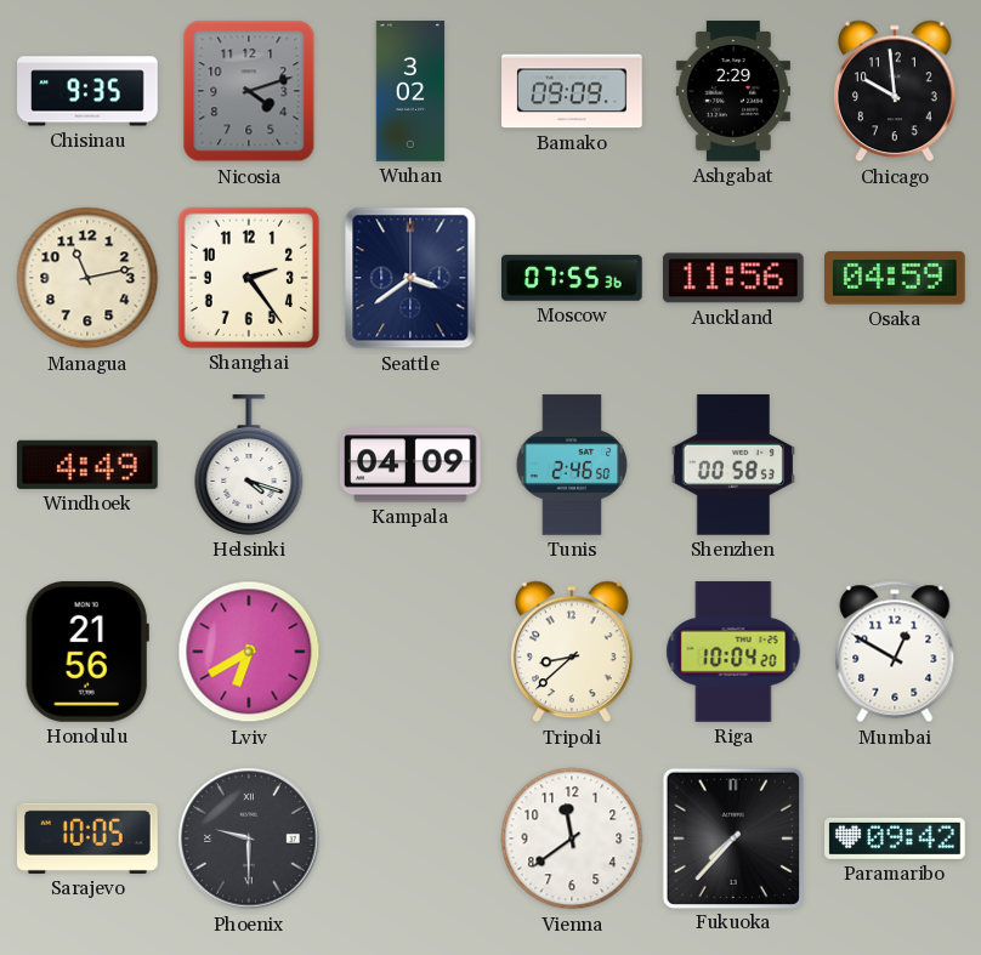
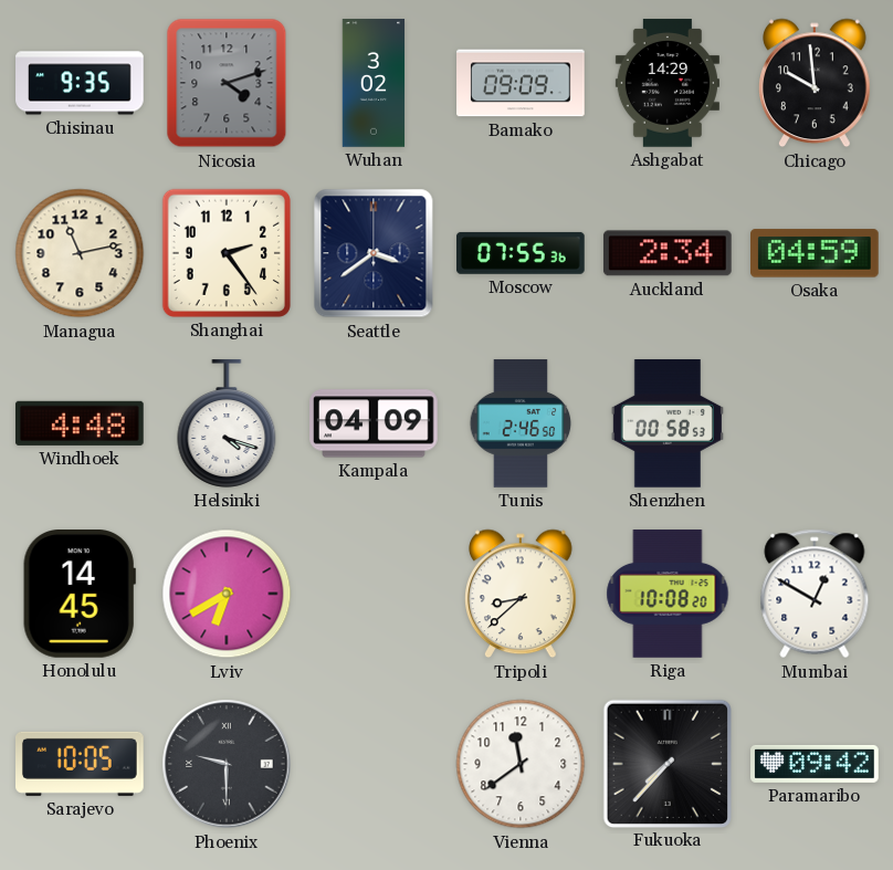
Ashgabat: 2:29 -> 14:29 (668, 83)
Auckland: 11:56 -> 2:34 (668, 253)
Windhoek: 4:49 -> 4:48 (80, 423)
Honolulu: 21:56 -> 14:45 (80, 595)
Riga: 10:04 -> 10:08 (668, 594)
